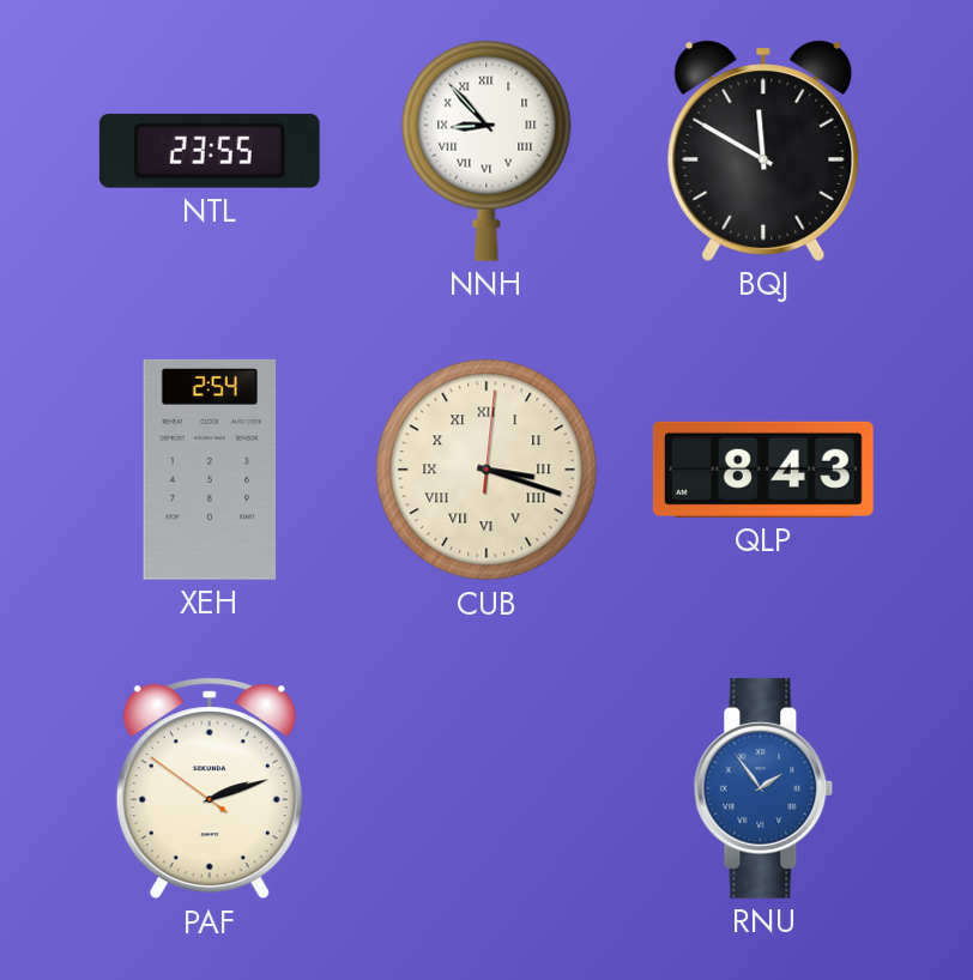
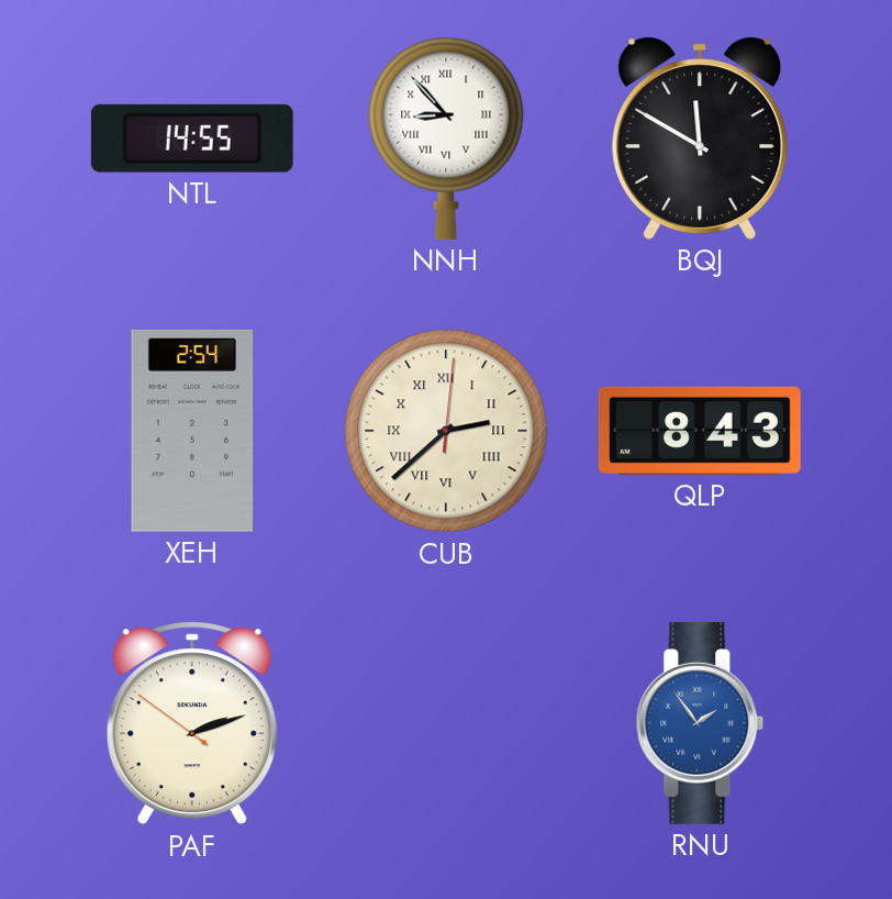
NTL: 23:55 -> 14:55 (192, 138)
CUB: 3:18 -> 2:38 (446, 431)
